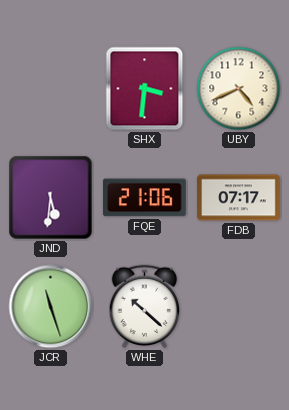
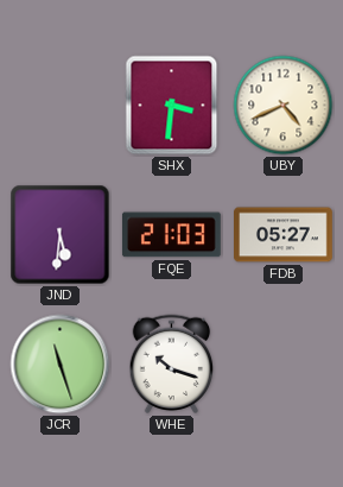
FQE: 21:06 -> 21:03 (171, 235)
FDB: 07:17 -> 05:27 (284, 235)
WHE: 10:22 -> 10:18 (172, 365)
